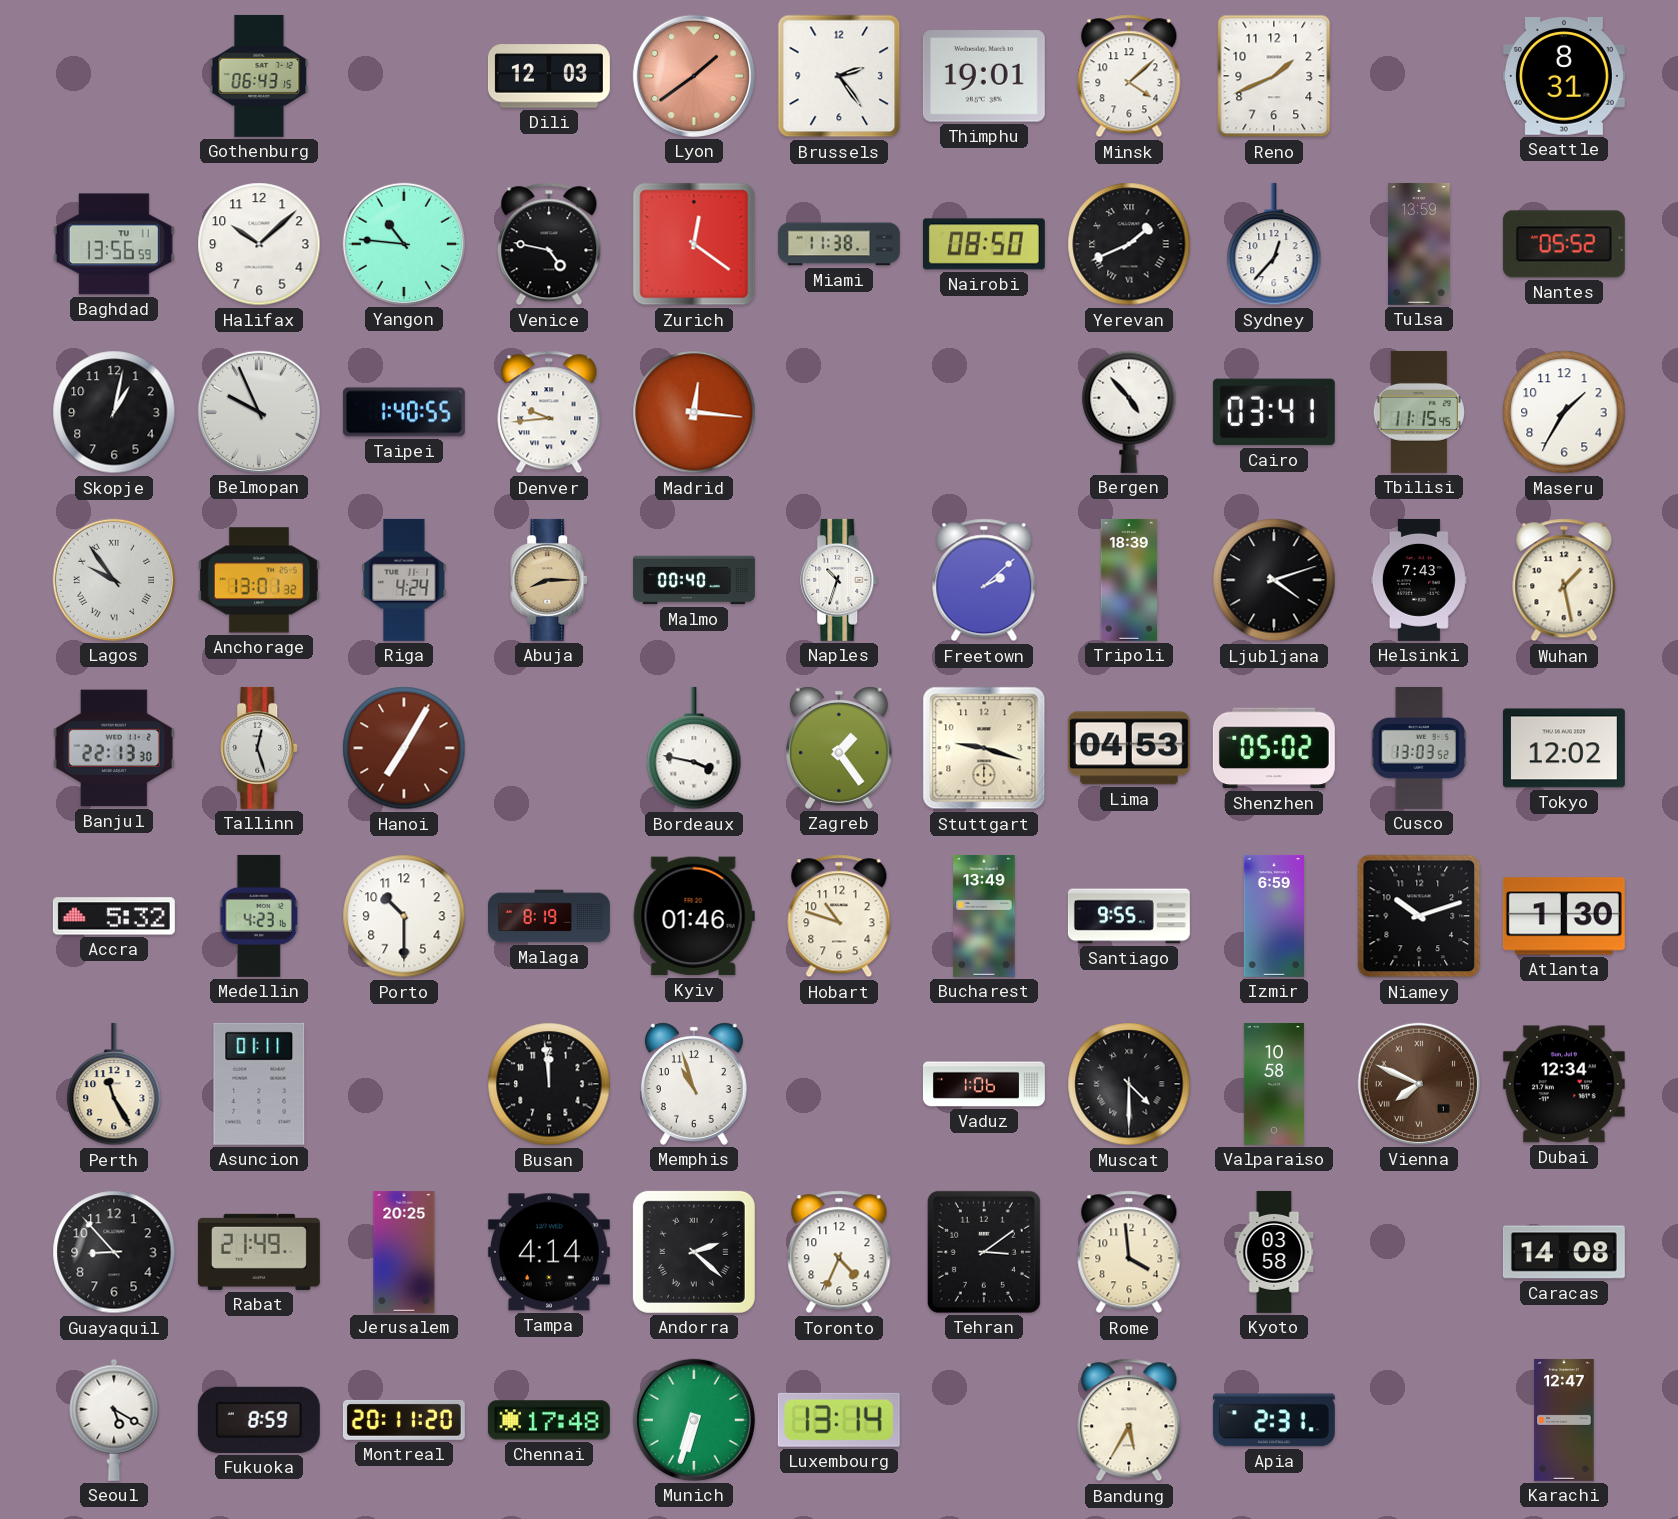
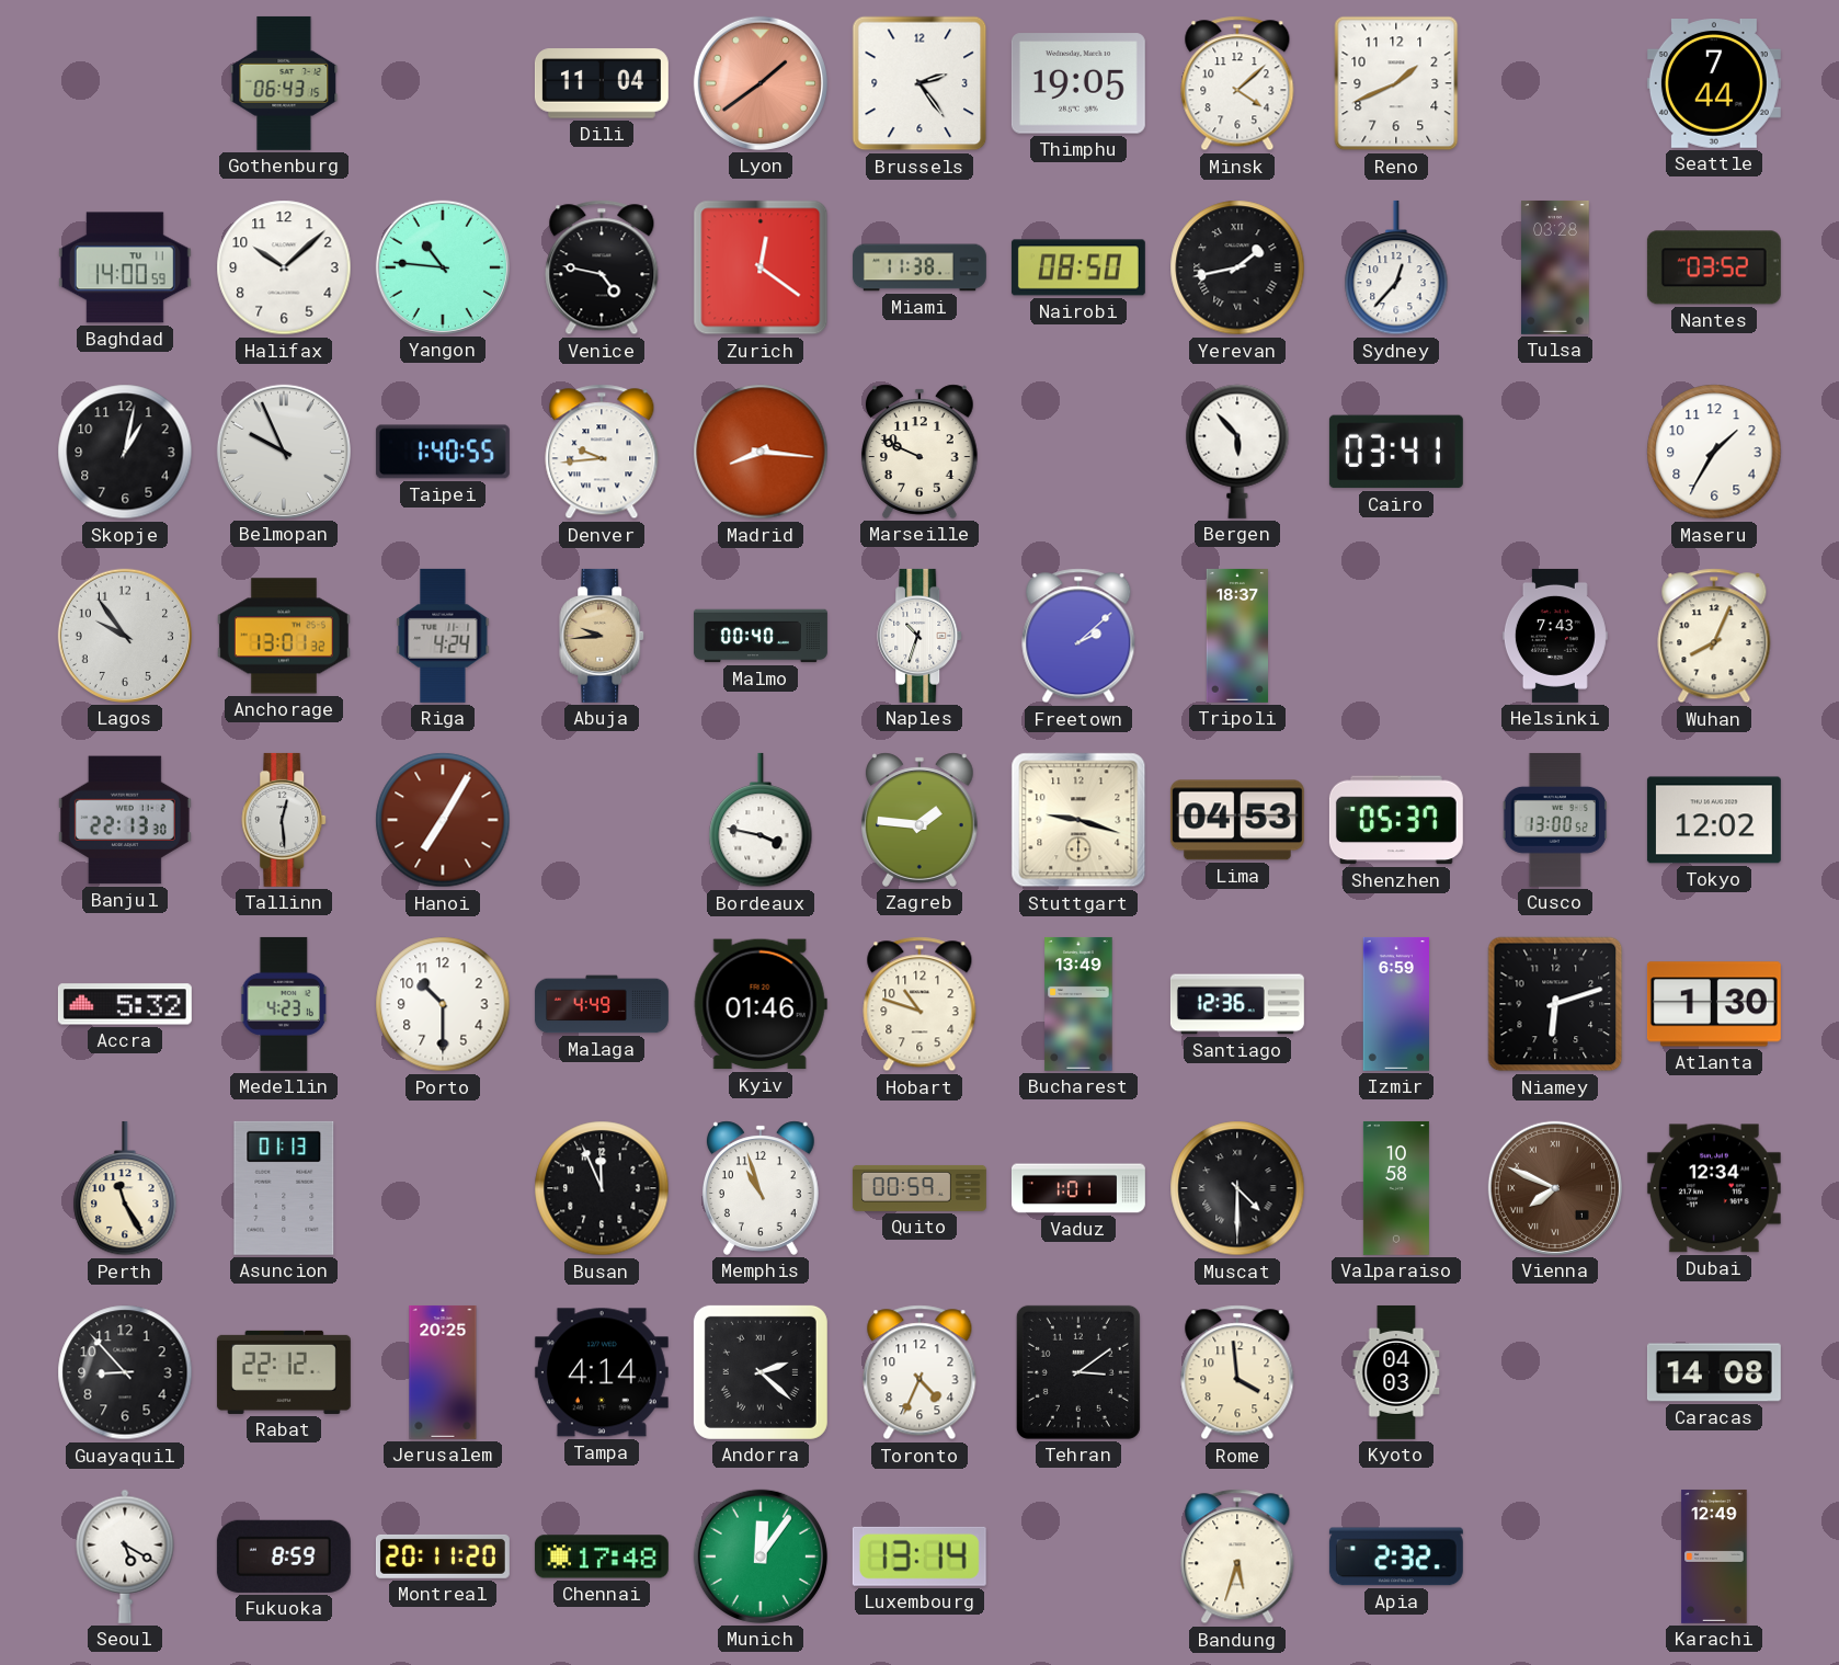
Dili: 12:03 -> 11:04 (602, 83)
Thimphu: 19:01 -> 19:05 (1078, 83)
Seattle: 8:31 -> 7:44 (1714, 84)
Baghdad: 13:56 -> 14:00 (125, 267)
Yerevan: 1:41 -> 1:43 (1237, 267)
Tulsa: 13:59 -> 03:28 (1555, 267)
Nantes: 05:52 -> 03:52 (1714, 267)
Madrid: 12:16 -> 8:16 (761, 452)
Marseille: none -> 9:49 (919, 452)
Bergen: 4:53 -> 5:53 (1237, 452)
Tbilisi: 11:15 -> none (1419, 412)
Lagos numerals: Roman -> Arabic (125, 636)
Abuja: 8:15 -> 9:44 (603, 636)
Tripoli: 18:39 -> 18:37 (1236, 636)
Ljubljana: 4:12 -> none (1274, 580)
Wuhan: 1:28 -> 8:04 (1714, 636)
Tallinn: 12:27 -> 12:29 (285, 820)
Zagreb: 1:24 -> 1:46 (919, 820)
Shenzhen: 05:02 -> 05:37 (1396, 820)
Cusco: 13:03 -> 13:00 (1555, 820)
Malaga: 8:19 -> 4:49 (602, 1004)
Santiago: 9:55 -> 12:36 (1237, 1004)
Niamey: 10:12 -> 6:12 (1555, 1004)
Asuncion: 01:11 -> 01:13 (284, 1188)
Busan: 11:59 -> 11:56 (602, 1188)
Quito: none -> 00:59 (919, 1188)
Vaduz: 1:06 -> 1:01 (1078, 1188)
Rabat: 21:49 -> 22:12 (284, 1372)
Kyoto: 03:58 -> 04:03 (1396, 1372)
Munich: 6:33 -> 12:06 (761, 1556)
Bandung: 5:35 -> 5:33 (1237, 1556)
Apia: 2:31 -> 2:32 (1396, 1556)
Karachi: 12:47 -> 12:49 (1714, 1556)
